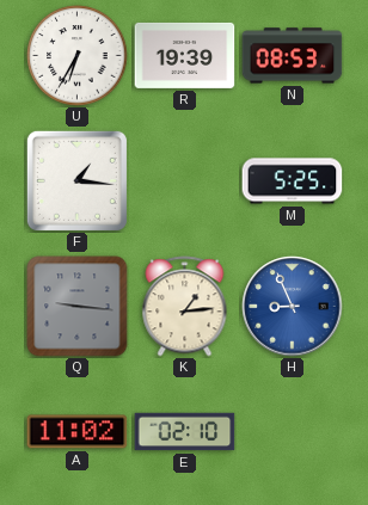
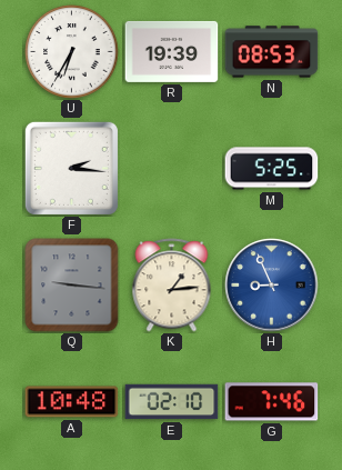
F: 1:16 -> 2:16 (71, 168)
A: 11:02 -> 10:48 (72, 402)
G: none -> 7:46 (272, 402)
